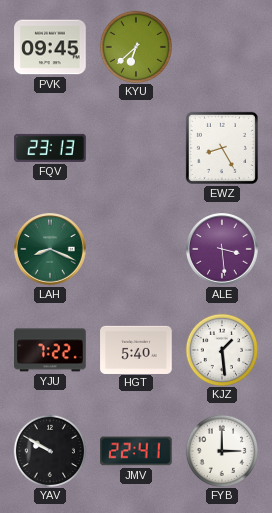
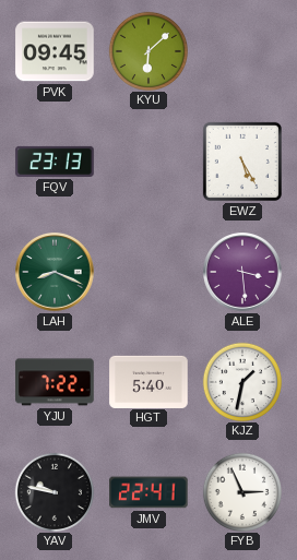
KYU: 6:38 -> 6:08 (147, 50)
EWZ: 8:25 -> 5:25 (242, 162)
KJZ: 1:29 -> 1:32 (241, 381)
YAV: 9:50 -> 9:47 (54, 491)
FYB: 3:00 -> 2:56 (241, 491)
